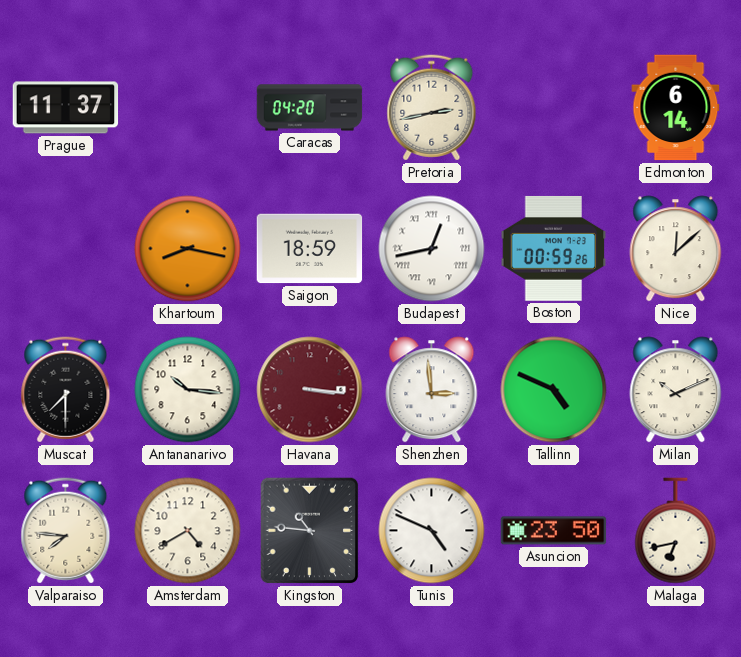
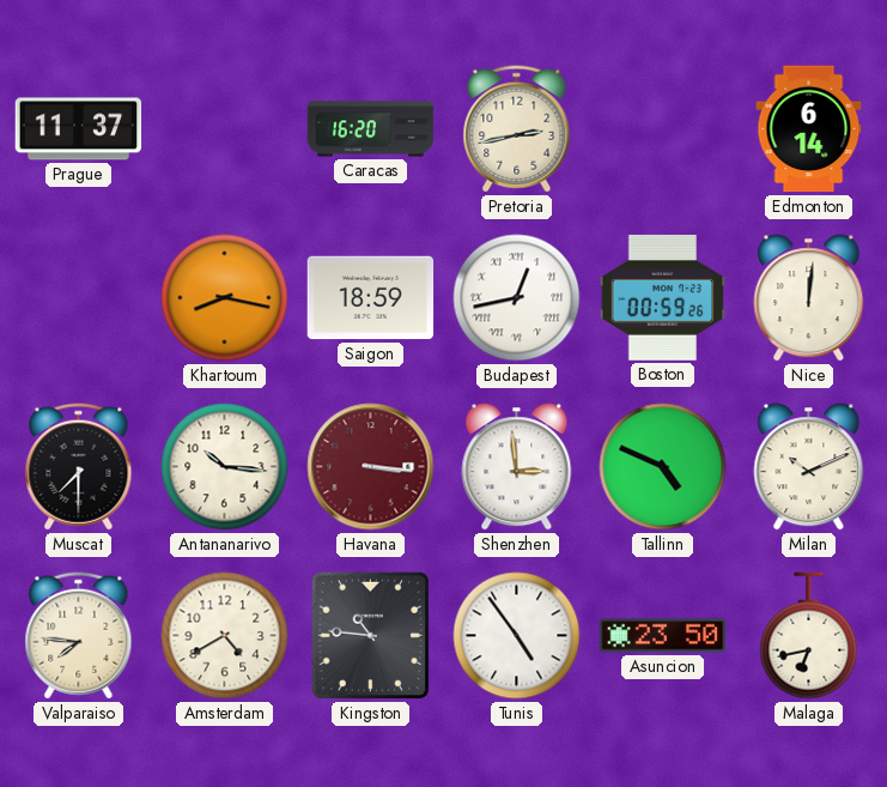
Caracas: 04:20 -> 16:20 (371, 129)
Nice: 12:08 -> 12:01 (809, 298)
Tunis: 4:49 -> 4:54 (517, 636)
